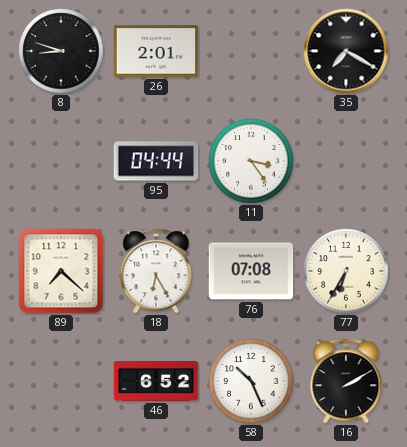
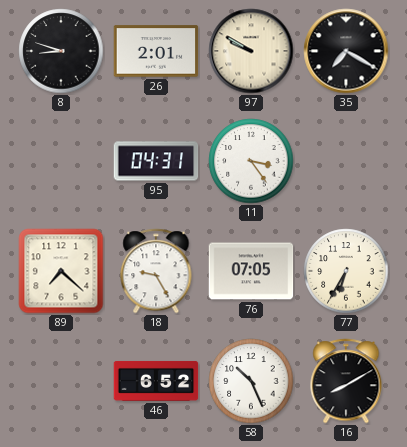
97: none -> 9:50 (251, 51)
95: 04:44 -> 04:31 (156, 161)
18: 6:25 -> 9:25 (156, 271)
76: 07:08 -> 07:05 (251, 271)
16: 2:10 -> 8:10 (346, 381)
